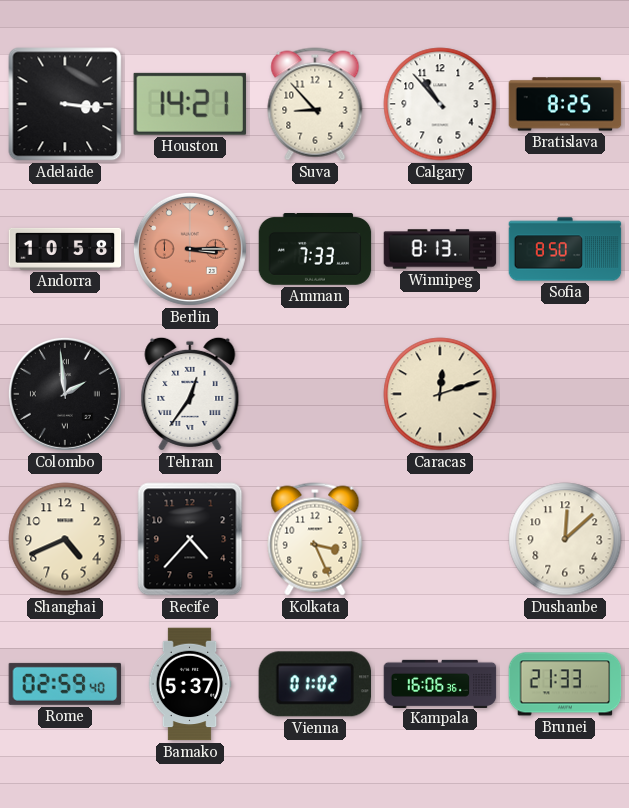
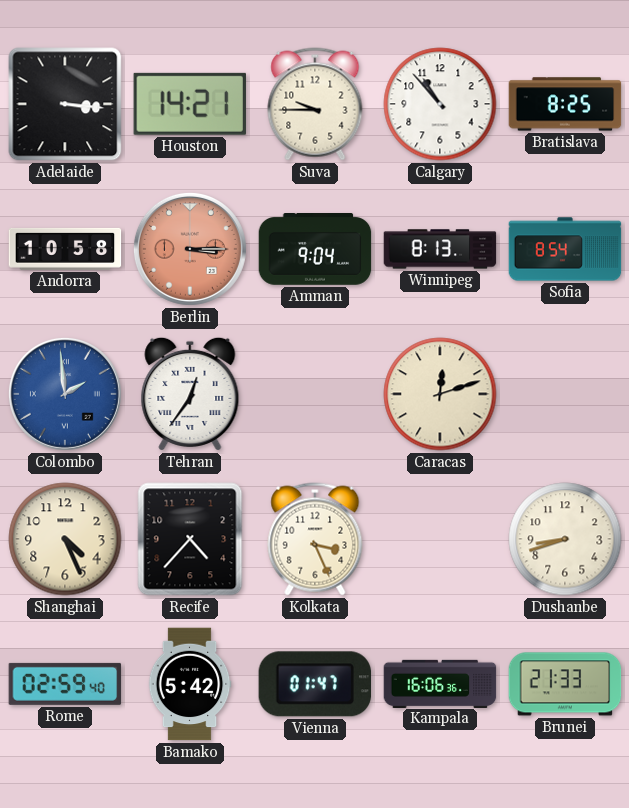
Suva: 8:53 -> 9:45 (315, 104)
Amman: 7:33 -> 9:04 (315, 250)
Sofia: 8:50 -> 8:54 (565, 249)
Colombo dial: black -> blue (65, 394)
Shanghai: 4:41 -> 4:26 (65, 539)
Dushanbe: 12:08 -> 8:42 (565, 539)
Bamako: 5:37 -> 5:42 (190, 684)
Vienna: 01:02 -> 01:47 (314, 684)
